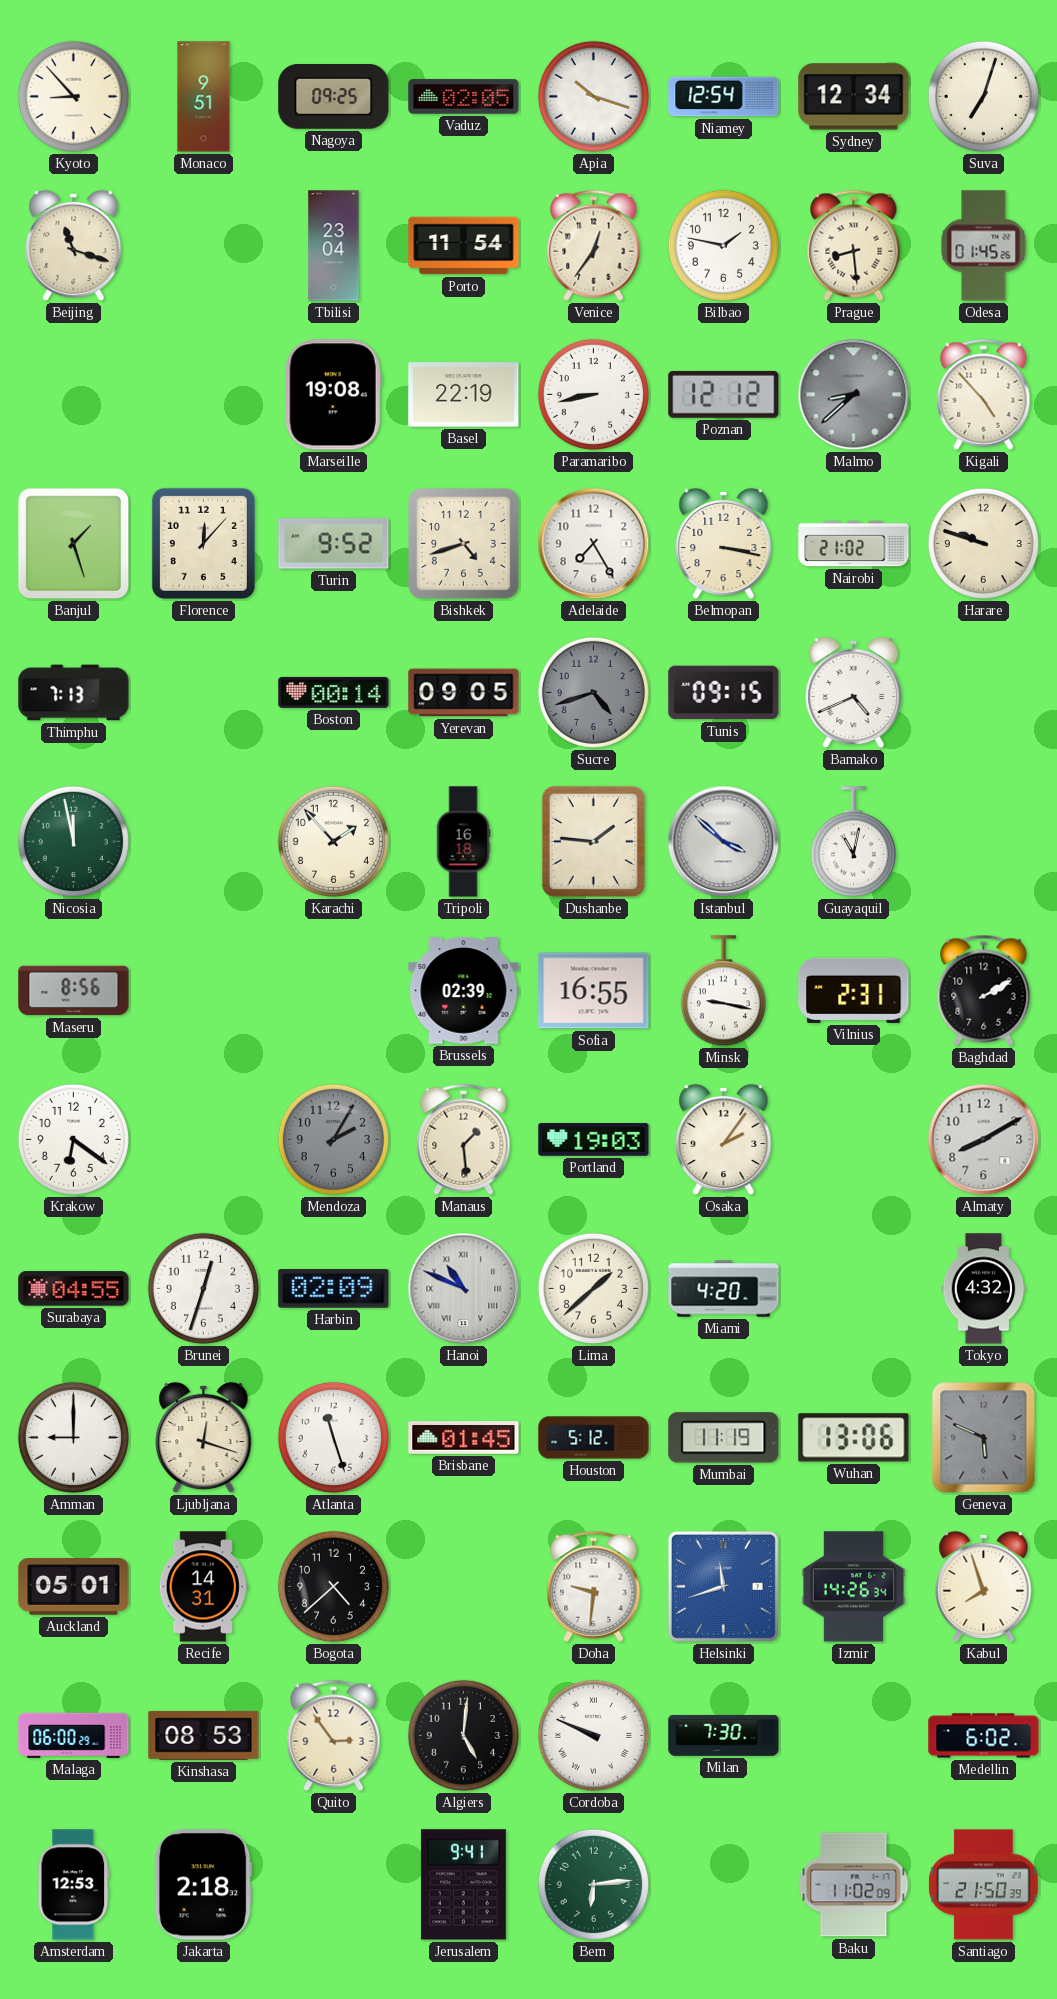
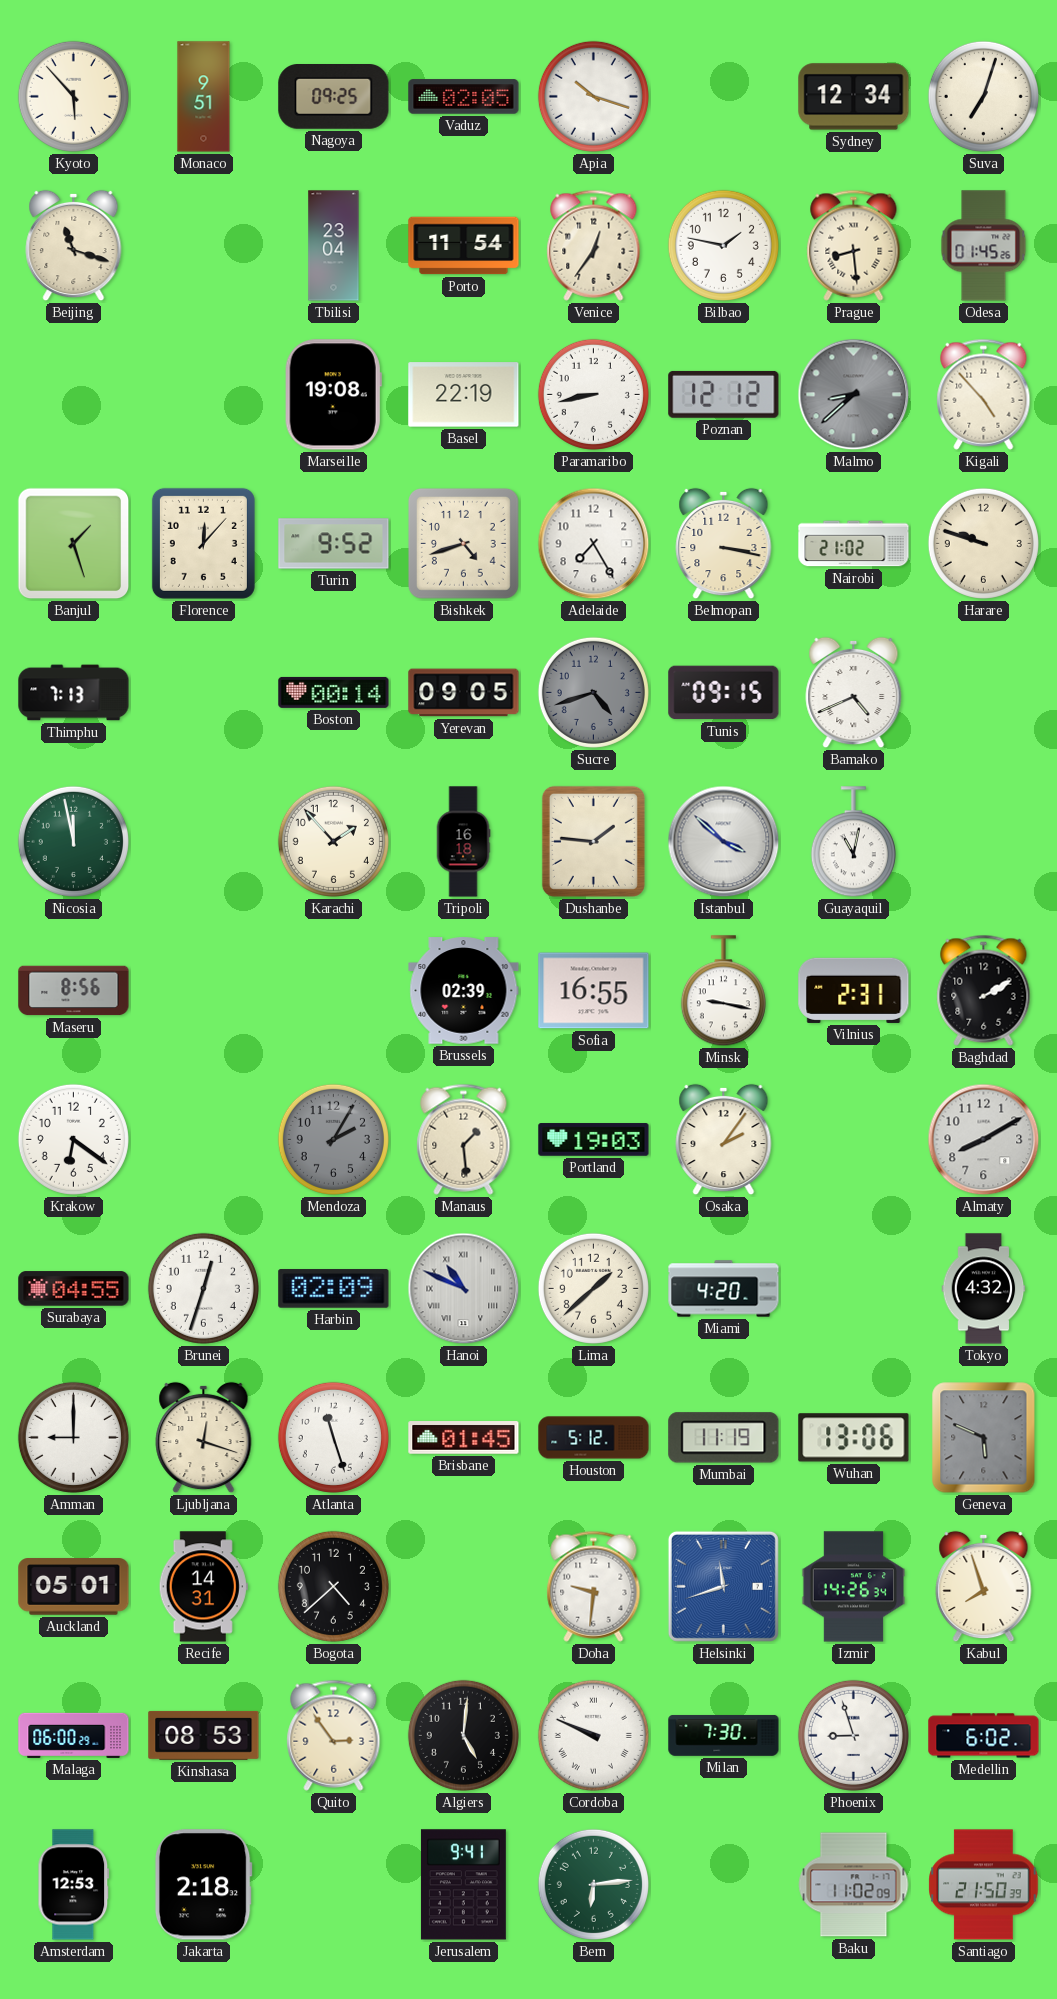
Kyoto: 8:53 -> 5:53 (73, 96)
Niamey: 12:54 -> none (724, 97)
Phoenix: none -> 8:57 (853, 1735)
